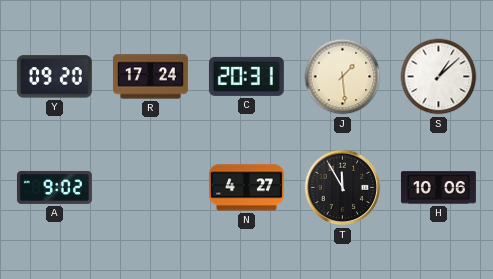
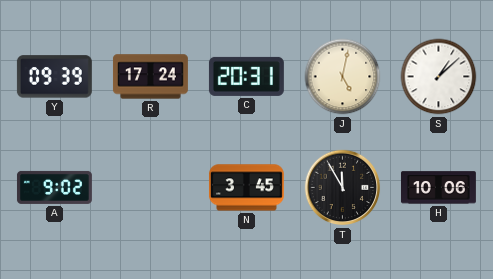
Y: 09:20 -> 09:39 (54, 77)
J: 1:29 -> 5:02 (343, 77)
N: 4:27 -> 3:45 (246, 188)
